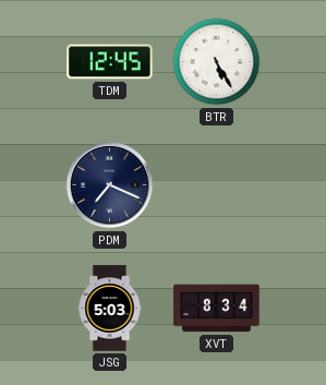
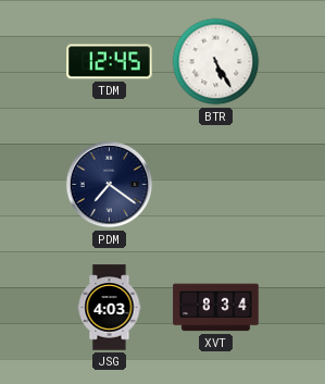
PDM: 7:19 -> 7:21 (110, 185)
JSG: 5:03 -> 4:03 (110, 308)
